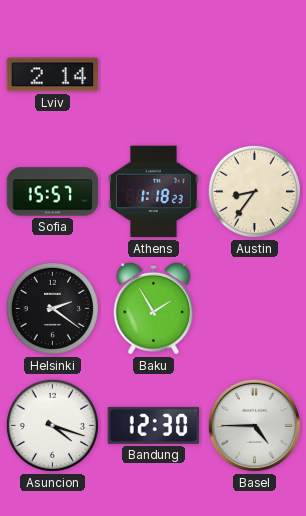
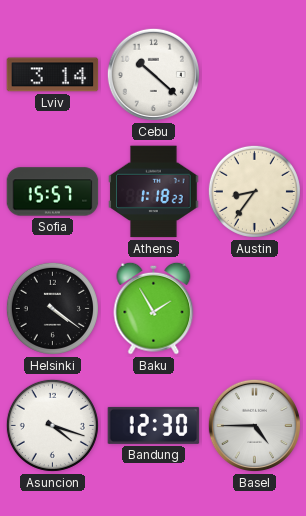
Lviv: 2:14 -> 3:14 (53, 75)
Cebu: none -> 10:22 (153, 74)
Helsinki: 2:21 -> 4:21 (52, 308)
